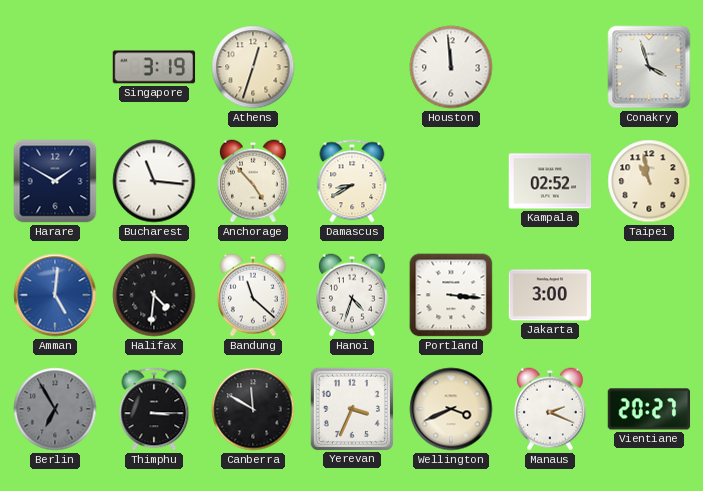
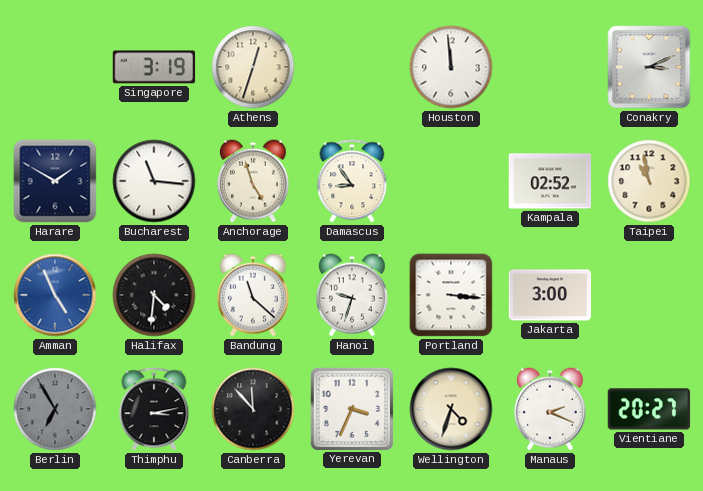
Conakry: 3:57 -> 3:11 (649, 67)
Anchorage: 4:53 -> 4:57 (254, 181)
Damascus: 8:40 -> 8:54 (352, 181)
Amman: 5:01 -> 4:56 (55, 295)
Hanoi: 4:33 -> 9:33 (353, 295)
Thimphu: 3:15 -> 3:13 (154, 409)
Canberra: 11:50 -> 11:53 (253, 409)
Wellington: 3:41 -> 4:33 (451, 409)
